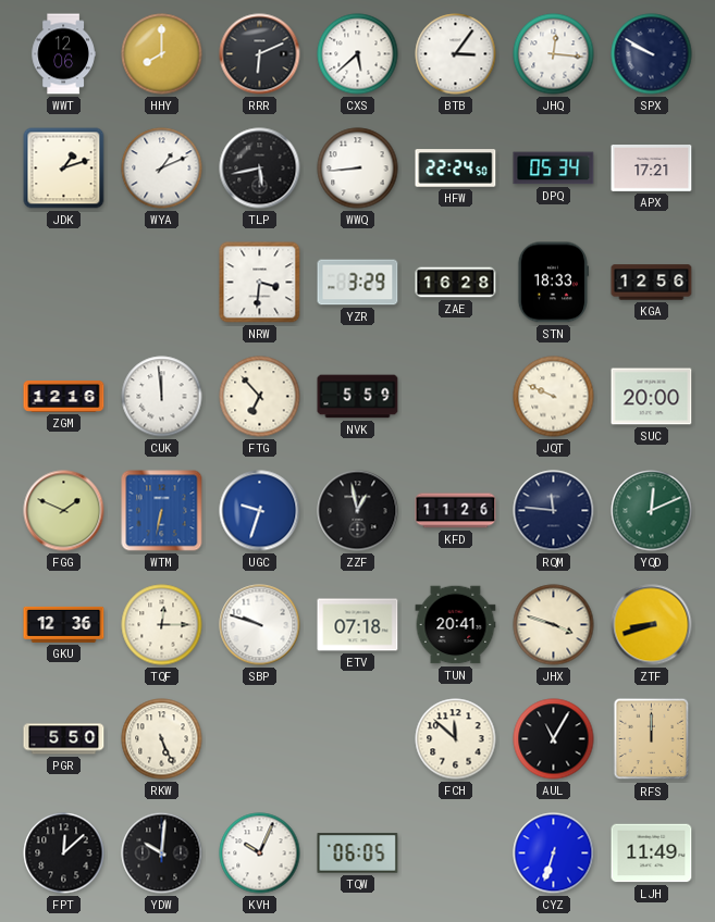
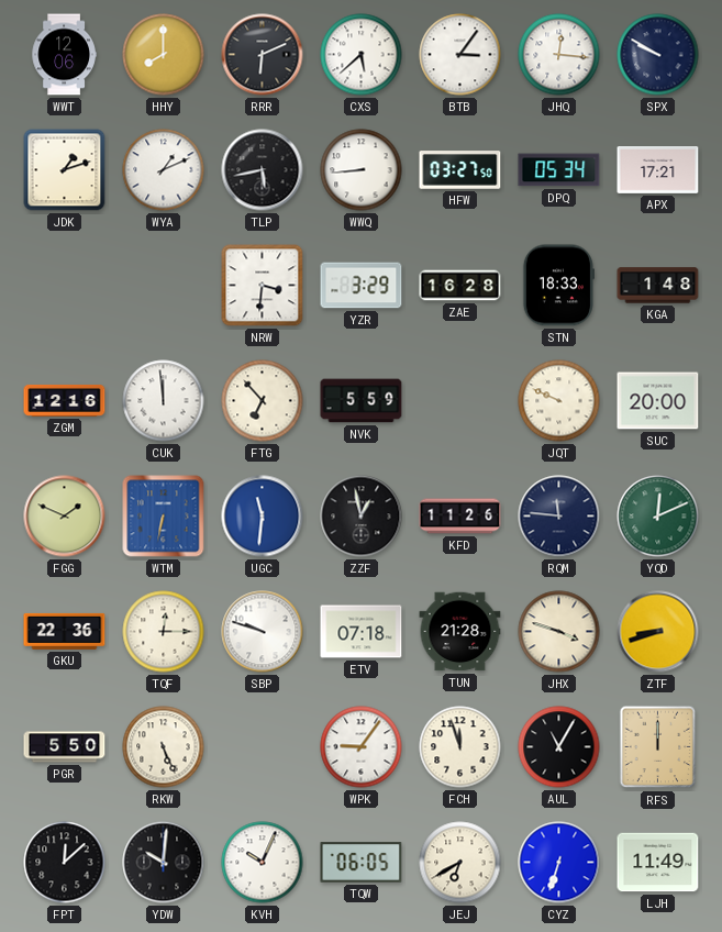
HFW: 22:24 -> 03:27 (460, 170)
KGA: 12:56 -> 1:48 (658, 286)
UGC: 9:33 -> 11:31 (263, 517)
GKU: 12:36 -> 22:36 (65, 631)
TUN: 20:41 -> 21:28 (460, 632)
WPK: none -> 9:06 (362, 747)
FCH: 11:52 -> 11:57 (460, 747)
JEJ: none -> 6:40 (460, 863)
